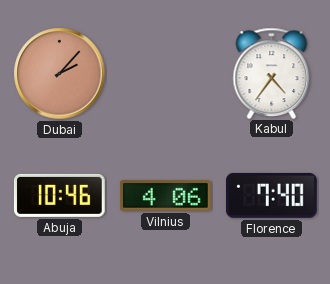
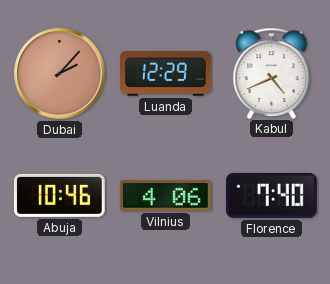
Luanda: none -> 12:29 (166, 74)
Kabul: 4:36 -> 4:41 (272, 73)
